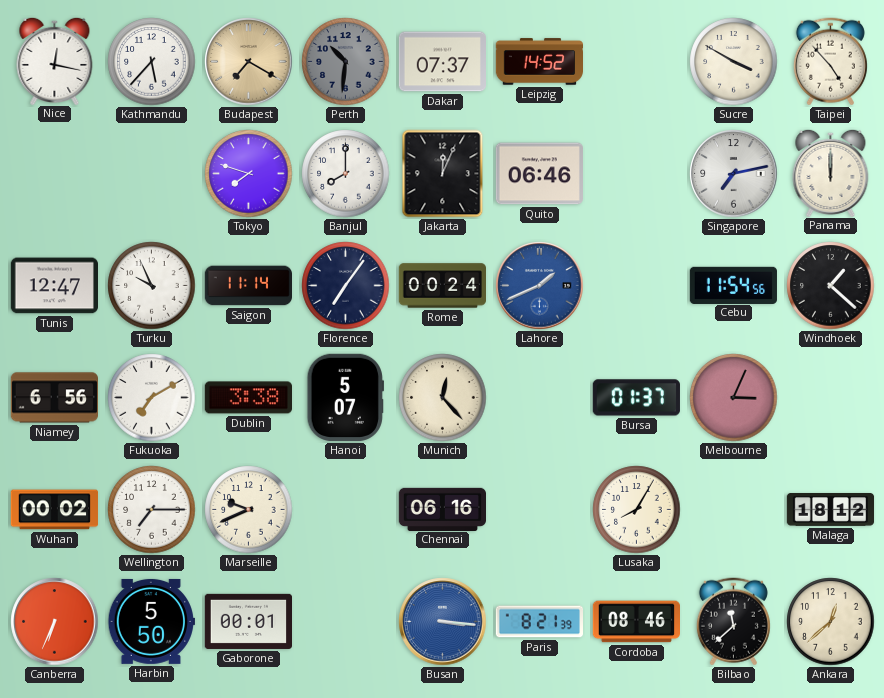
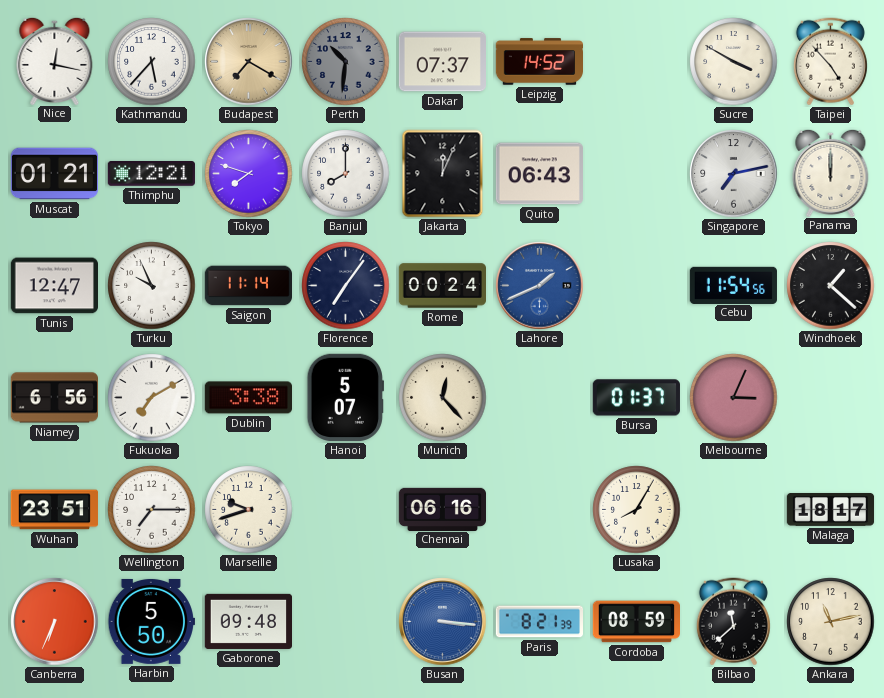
Muscat: none -> 01:21 (54, 174)
Thimphu: none -> 12:21 (151, 174)
Quito: 06:46 -> 06:43 (539, 174)
Wuhan: 00:02 -> 23:51 (54, 510)
Marseille: 9:41 -> 9:42 (249, 510)
Malaga: 18:12 -> 18:17 (831, 510)
Gaborone: 00:01 -> 09:48 (248, 621)
Cordoba: 08:46 -> 08:59 (636, 622)
Ankara: 12:38 -> 11:13 (831, 622)
